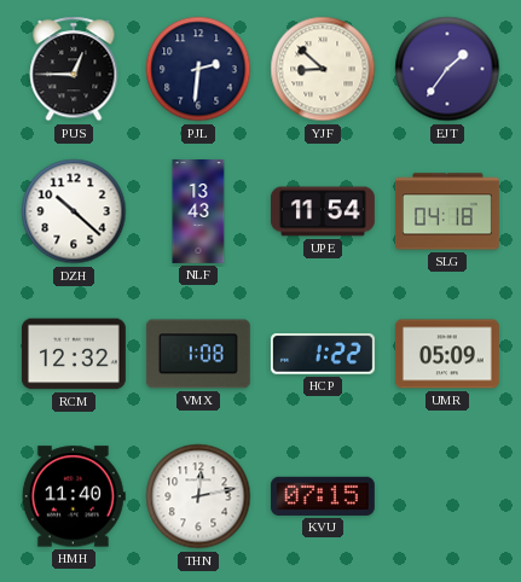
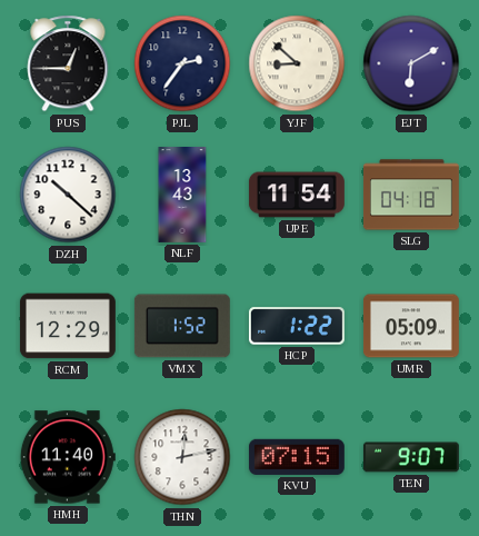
PJL: 2:31 -> 2:36 (182, 63)
EJT: 1:36 -> 6:10 (411, 63)
RCM: 12:32 -> 12:29 (68, 326)
VMX: 1:08 -> 1:52 (182, 326)
TEN: none -> 9:07 (411, 457)
